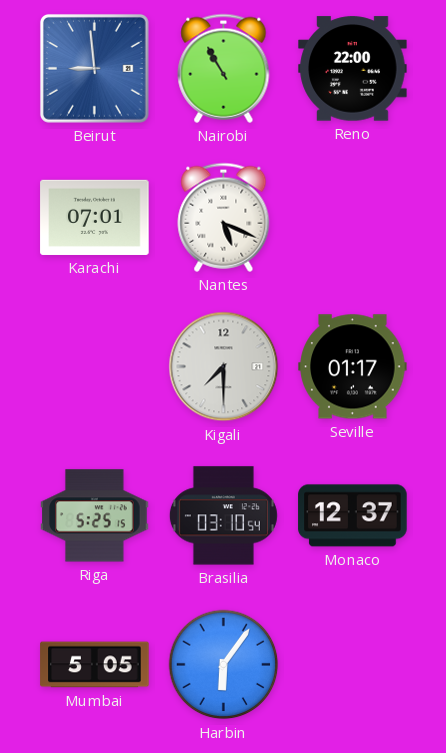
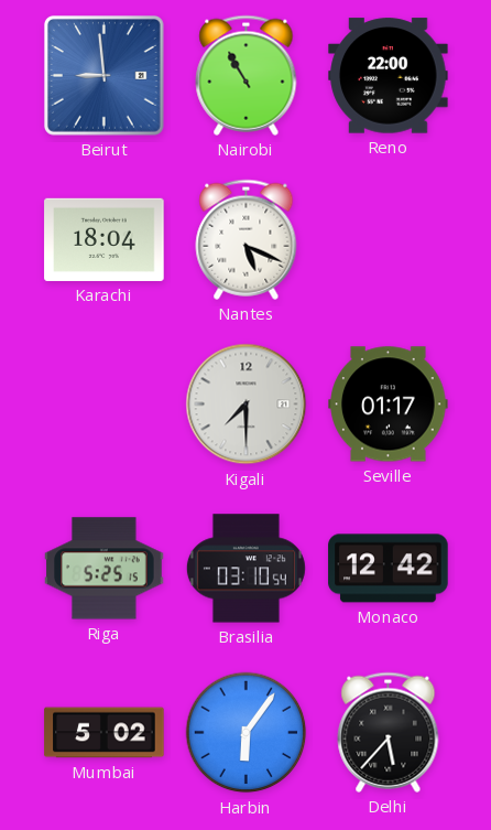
Karachi: 07:01 -> 18:04 (105, 239)
Monaco: 12:37 -> 12:42 (389, 569)
Mumbai: 5:05 -> 5:02 (105, 733)
Delhi: none -> 5:37 (389, 732)
